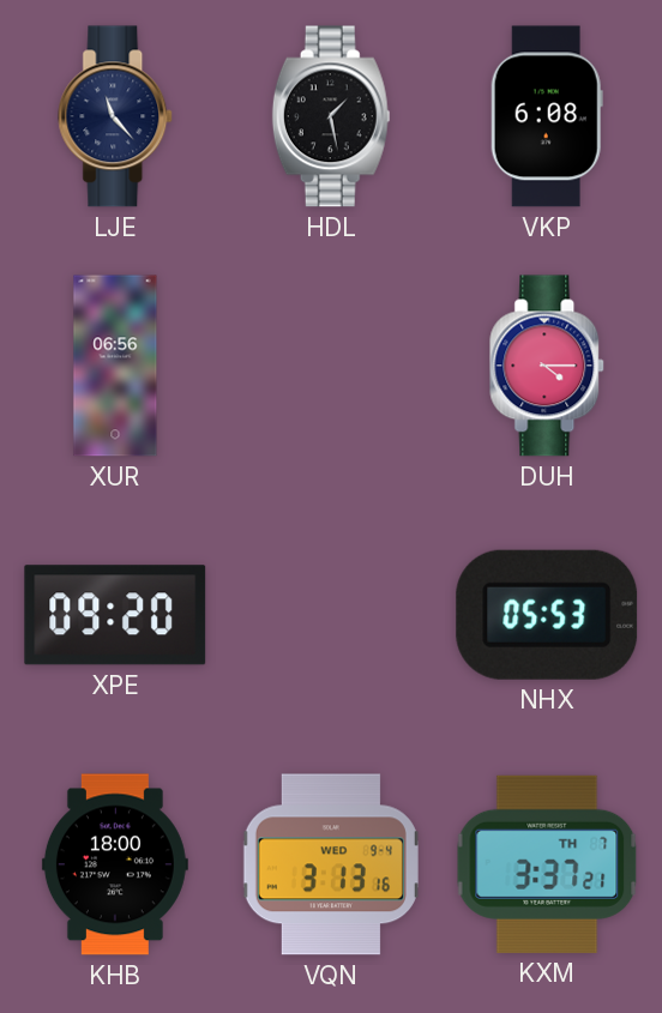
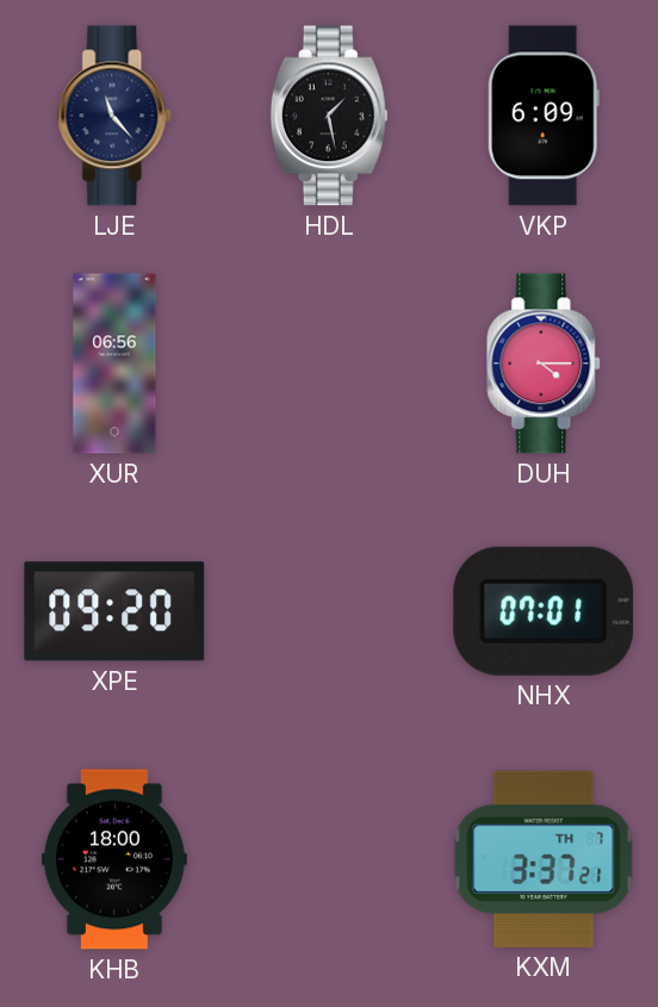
VKP: 6:08 -> 6:09 (544, 116)
NHX: 05:53 -> 07:01 (544, 611)
VQN: 3:13 -> none (331, 864)
